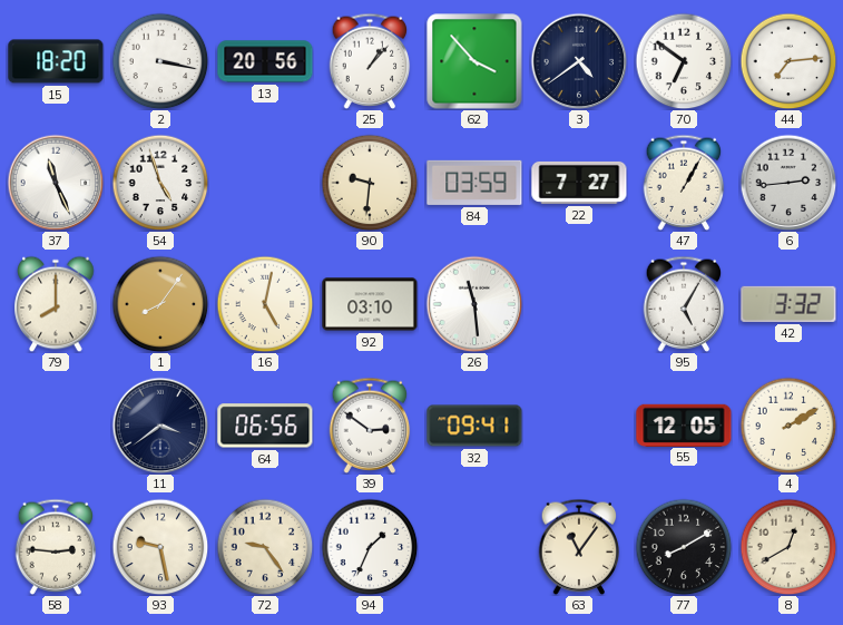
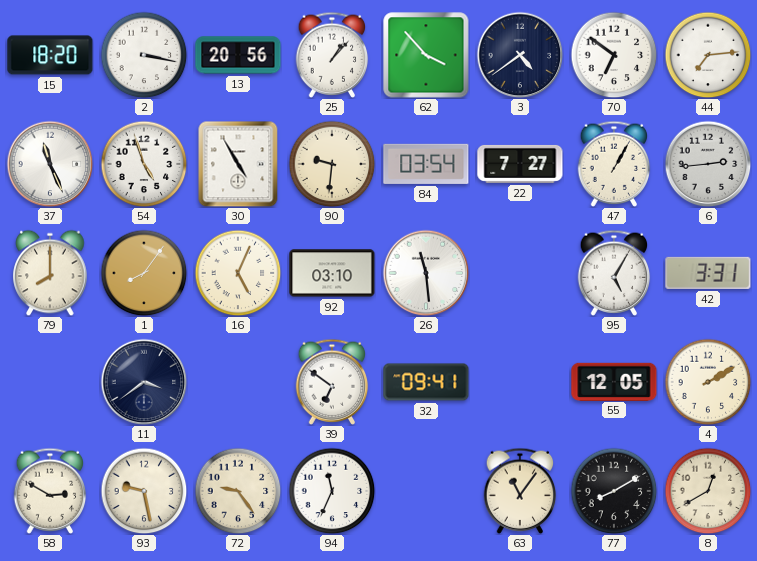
30: none -> 4:55 (238, 164)
84: 03:59 -> 03:54 (426, 164)
16: 5:02 -> 5:04 (238, 273)
42: 3:32 -> 3:31 (708, 273)
64: 06:56 -> none (265, 426)
39: 2:51 -> 6:51 (332, 382)
58: 2:46 -> 2:50 (50, 491)
94: 1:34 -> 11:34 (332, 491)
